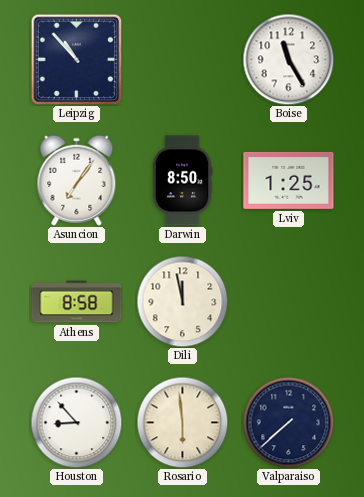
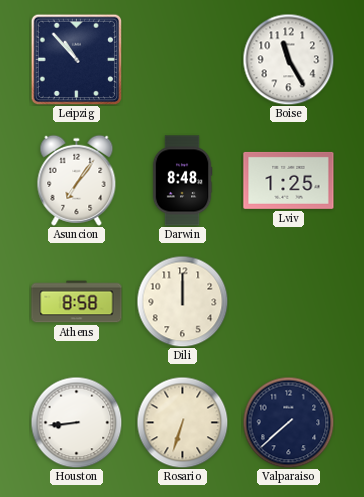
Darwin: 8:50 -> 8:48 (182, 181)
Dili: 11:58 -> 12:00 (182, 301)
Houston: 8:53 -> 8:44 (76, 422)
Rosario: 5:59 -> 6:33 (182, 422)
